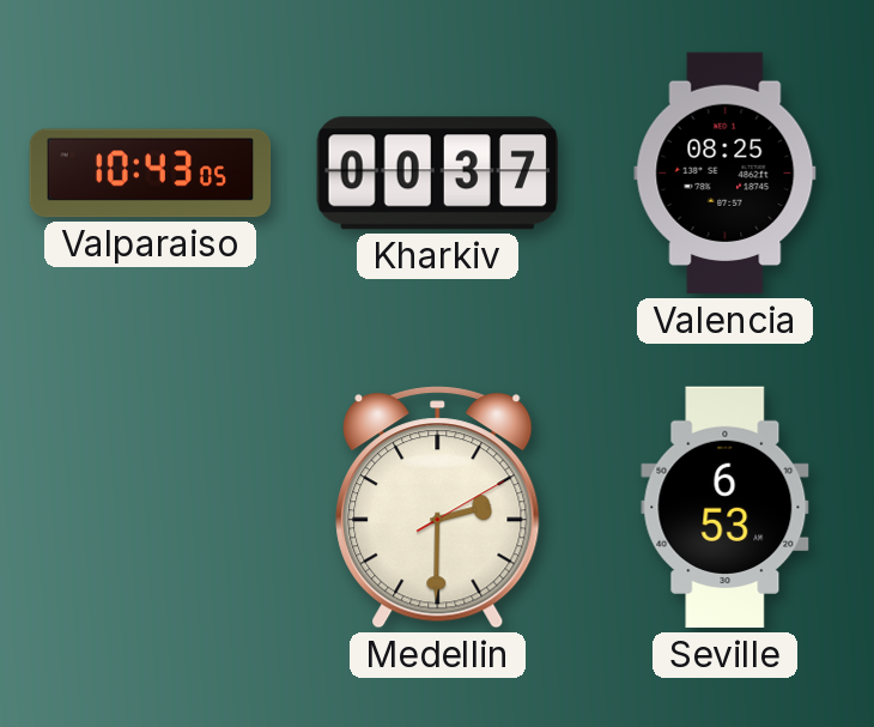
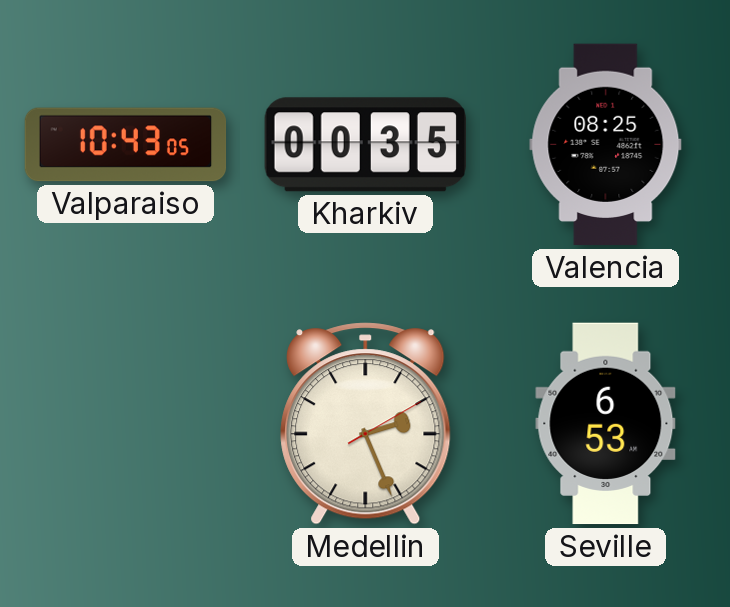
Kharkiv: 00:37 -> 00:35 (365, 145)
Medellin: 2:30 -> 2:26 (366, 424)
